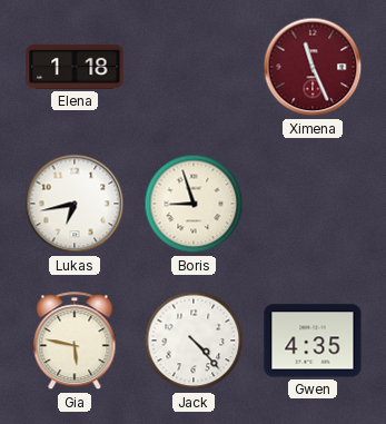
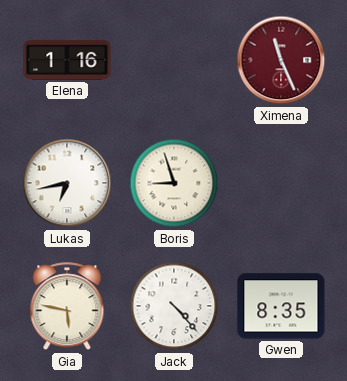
Elena: 1:18 -> 1:16 (67, 60)
Gwen: 4:35 -> 8:35 (281, 306)
